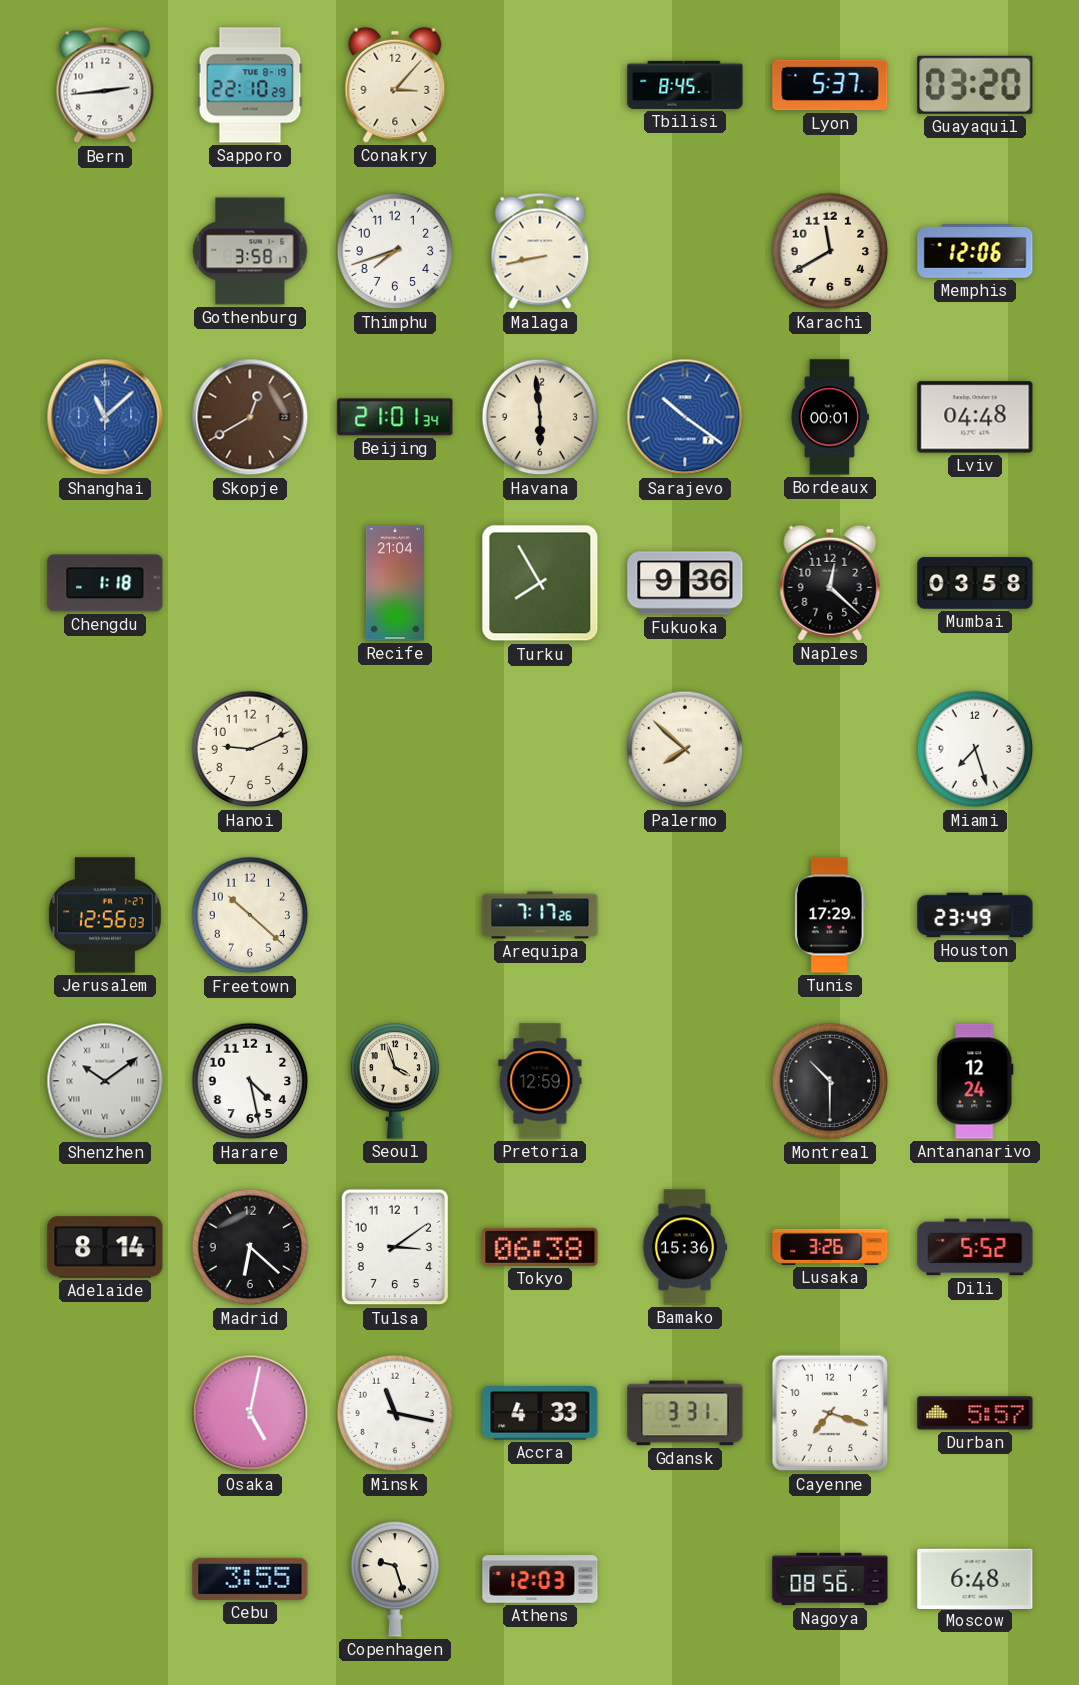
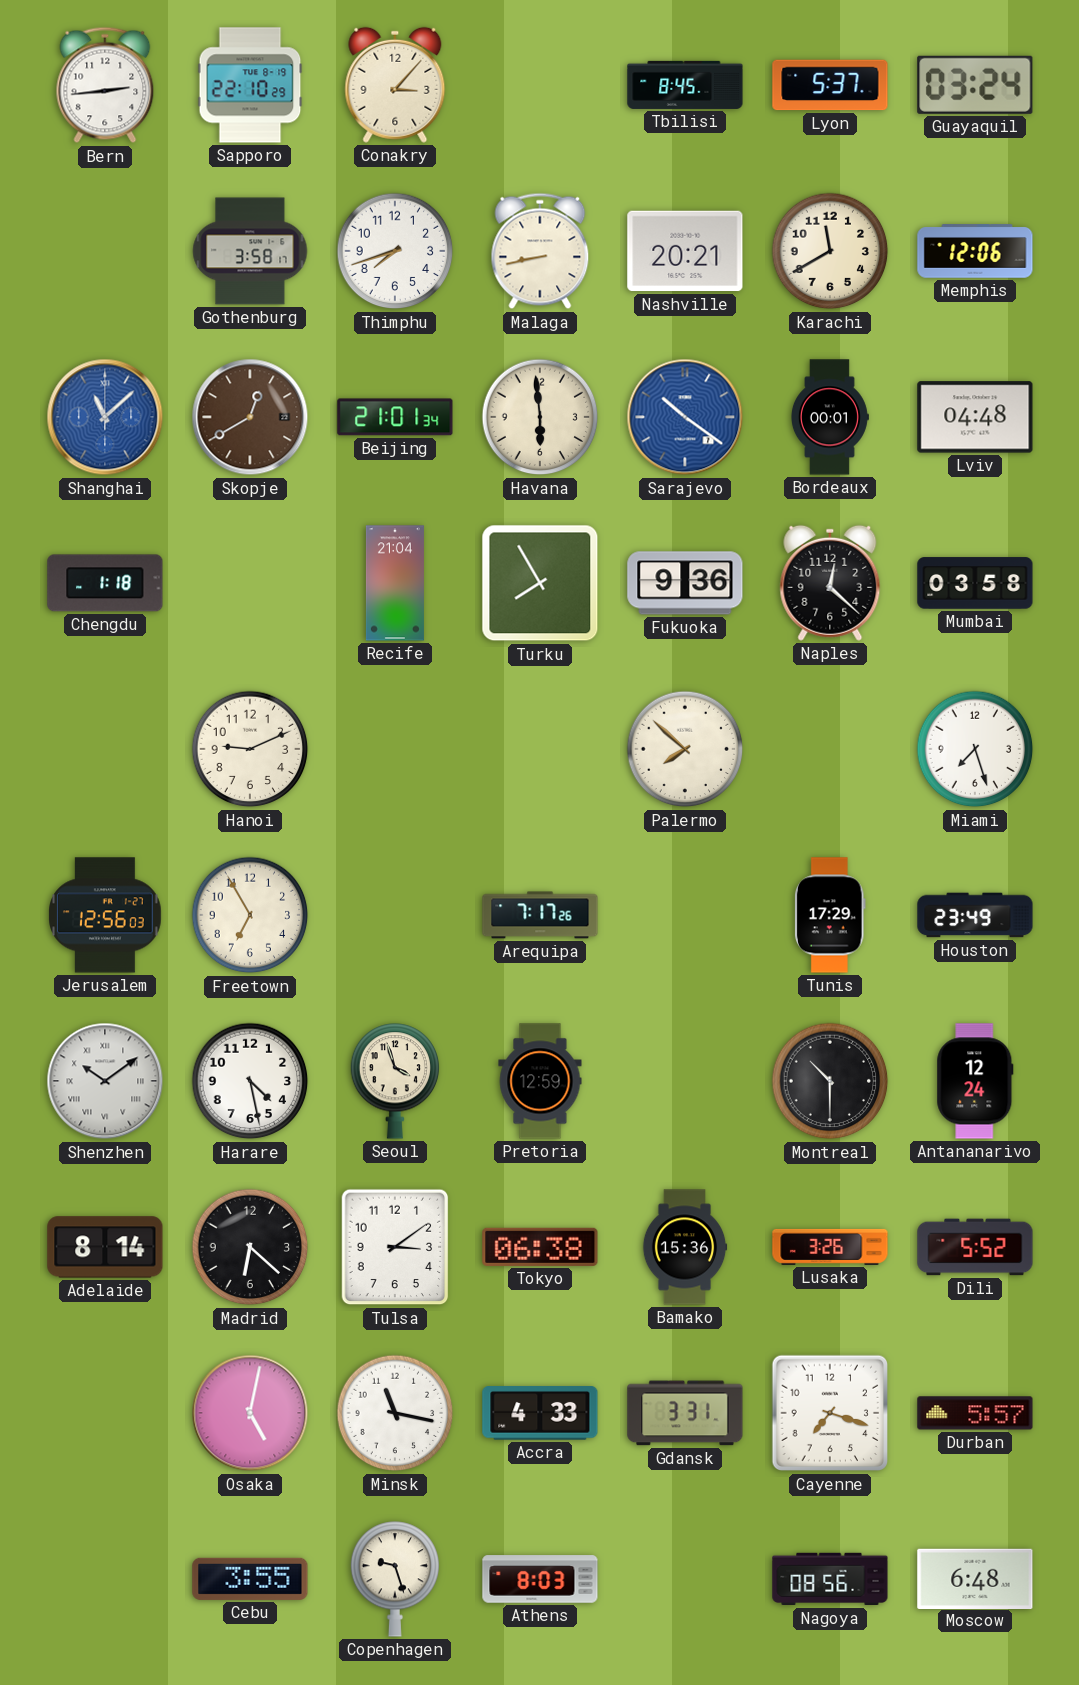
Guayaquil: 03:20 -> 03:24 (975, 85)
Nashville: none -> 20:21 (685, 251)
Freetown: 10:22 -> 6:55 (250, 915)
Athens: 12:03 -> 8:03 (540, 1579)
